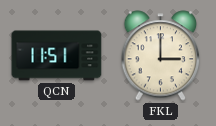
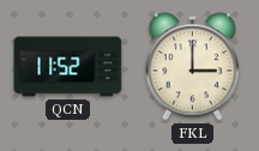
QCN: 11:51 -> 11:52 (68, 67)
